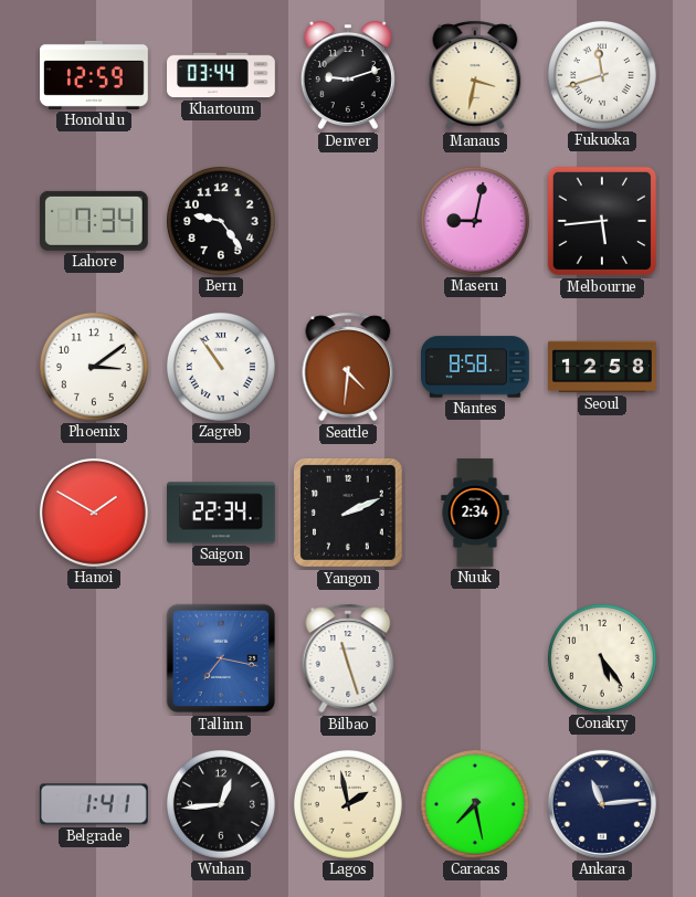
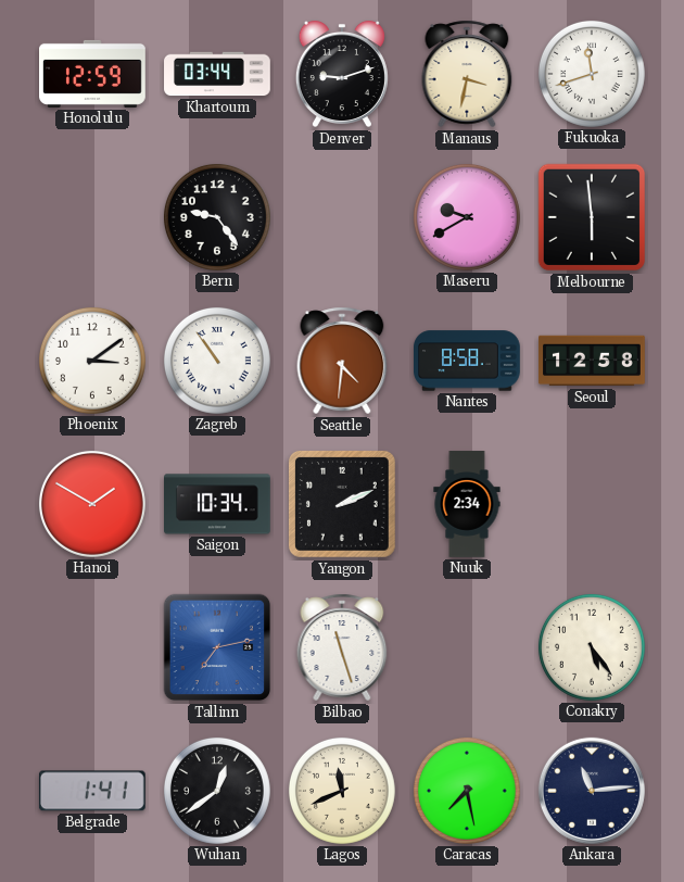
Lahore: 7:34 -> none (94, 221)
Maseru: 9:02 -> 9:40 (467, 217)
Melbourne: 5:44 -> 5:59 (592, 217)
Saigon: 22:34 -> 10:34 (218, 504)
Tallinn: 7:17 -> 7:13 (217, 647)
Wuhan: 12:44 -> 12:39 (217, 791)
Lagos: 1:58 -> 11:41 (342, 791)
